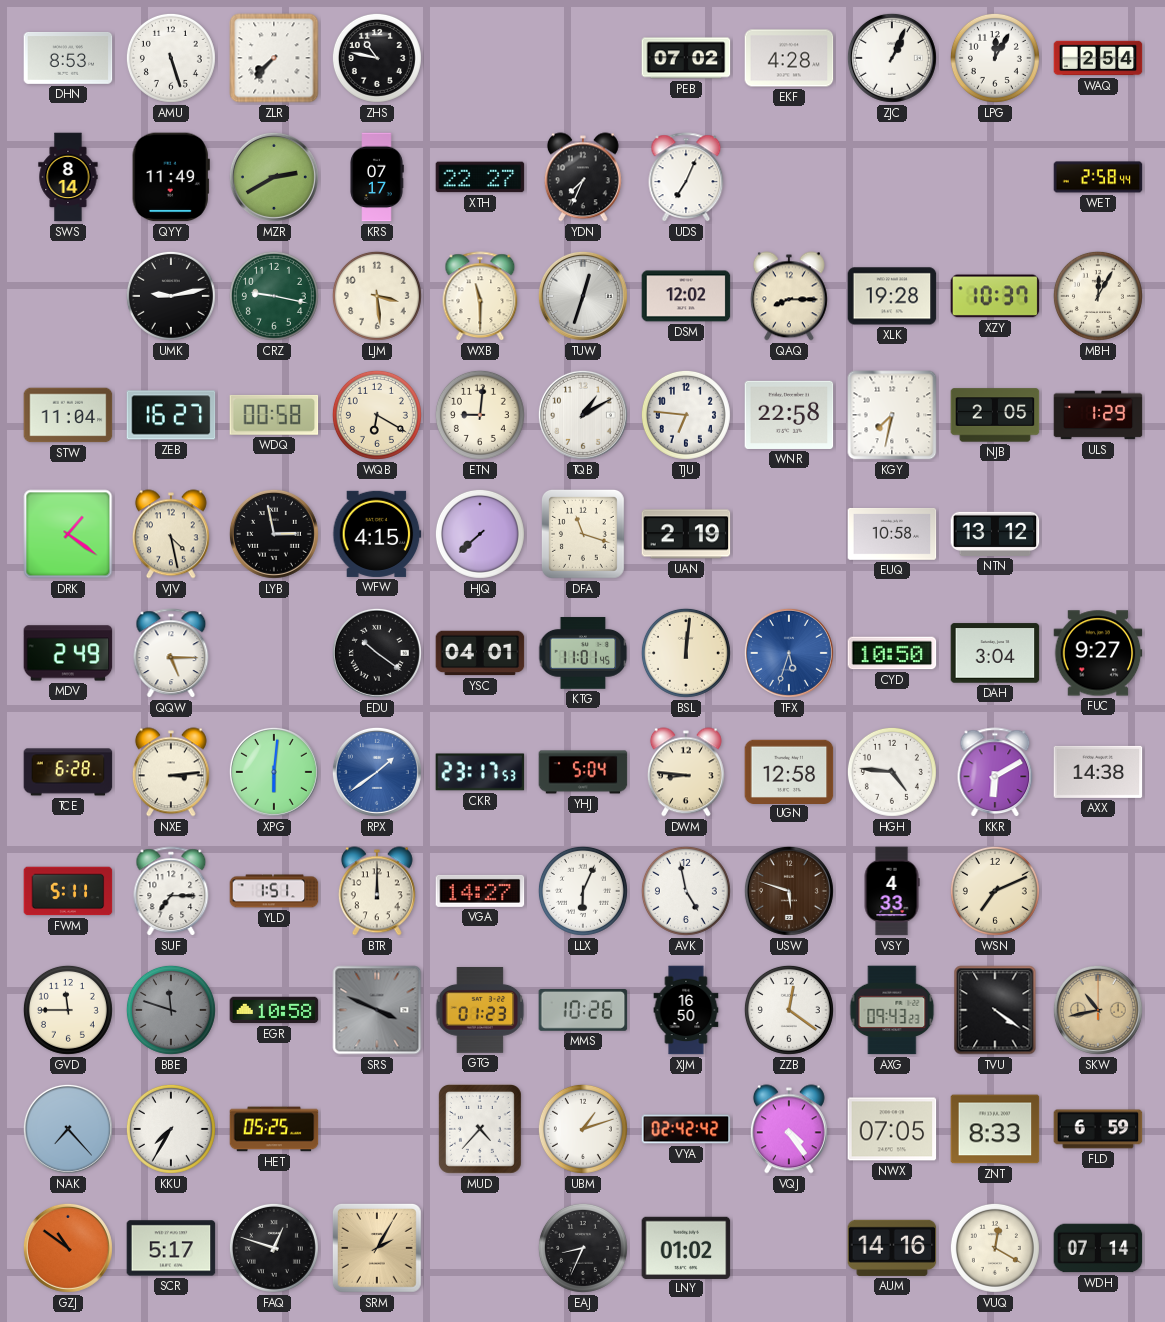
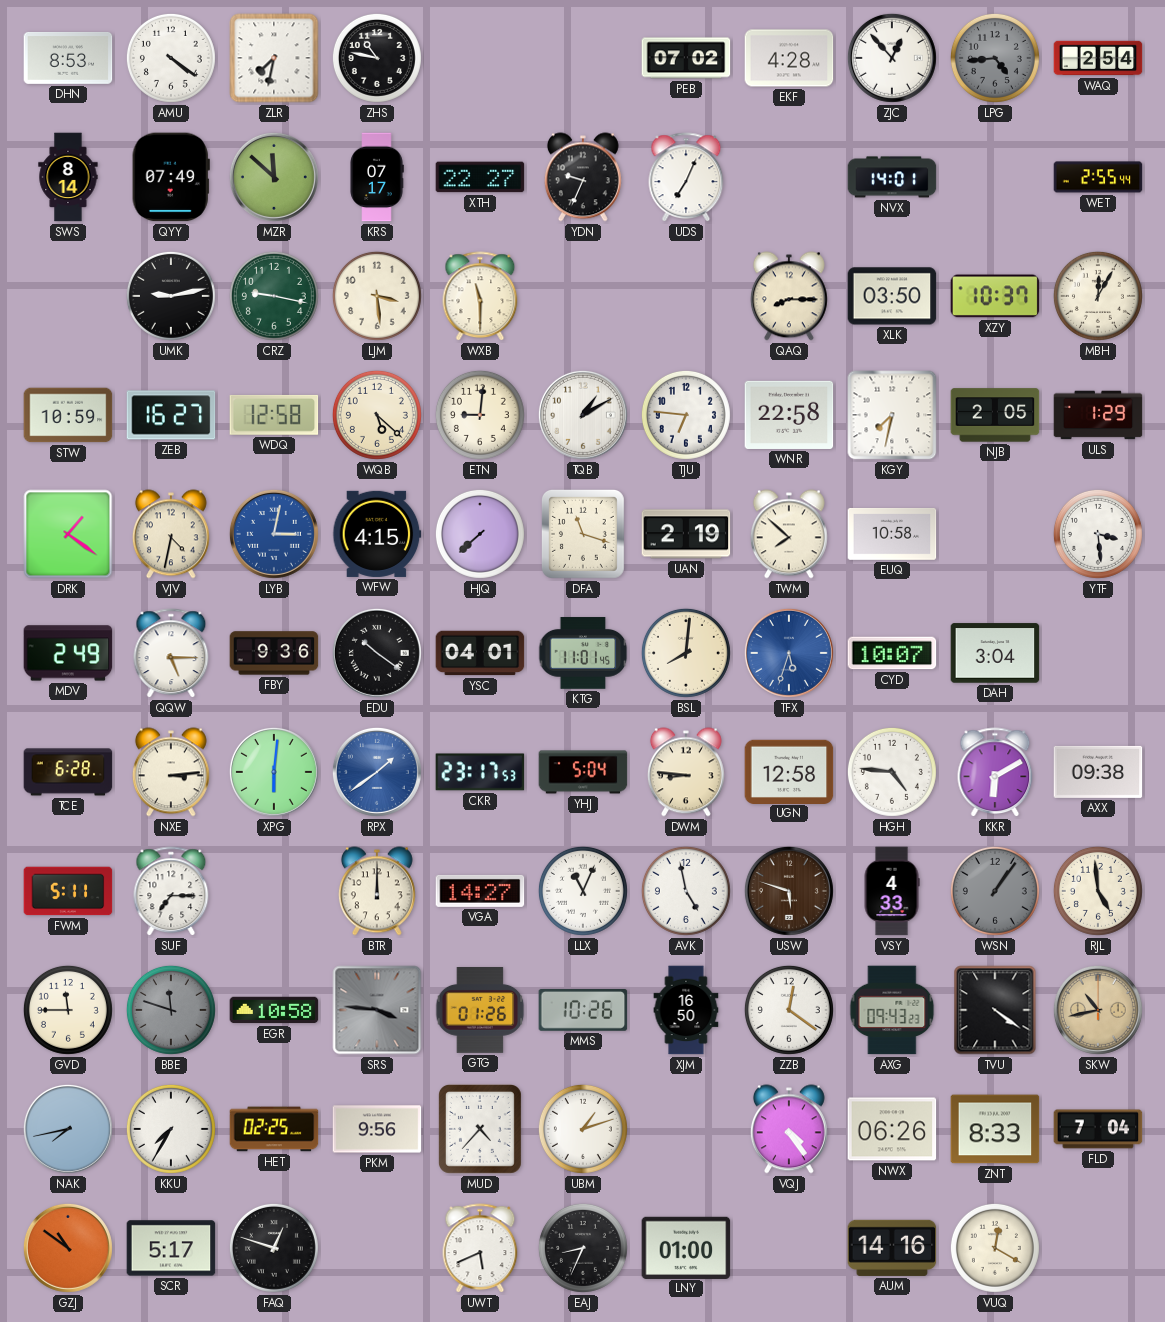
AMU: 5:27 -> 4:21 (171, 58)
ZLR: 7:37 -> 7:32 (274, 58)
ZJC: 1:04 -> 12:53 (892, 58)
LPG: 12:05 -> 4:44 (995, 58)
LPG dial: white -> grey (995, 58)
QYY: 11:49 -> 07:49 (171, 177)
MZR: 2:40 -> 11:52 (274, 177)
YDN: 7:34 -> 9:34 (583, 177)
NVX: none -> 14:01 (892, 177)
WET: 2:58 -> 2:55 (1098, 177)
TUW: 12:33 -> none (583, 296)
DSM: 12:02 -> none (686, 296)
XLK: 19:28 -> 03:50 (892, 296)
STW: 11:04 -> 10:59 (68, 415)
WDQ: 00:58 -> 12:58 (274, 415)
WQB: 6:20 -> 5:22 (377, 415)
VJV: 4:28 -> 4:32 (171, 534)
LYB: 2:58 -> 3:02 (274, 534)
LYB dial: black -> blue (274, 534)
TWM: none -> 7:52 (789, 534)
NTN: 13:12 -> none (995, 534)
YTF: none -> 3:29 (1098, 534)
FBY: none -> 9:36 (274, 653)
BSL: 12:01 -> 8:01 (686, 653)
CYD: 10:50 -> 10:07 (892, 653)
FUC: 9:27 -> none (1098, 653)
AXX: 14:38 -> 09:38 (1098, 772)
YLD: 1:51 -> none (274, 891)
LLX: 6:04 -> 11:04 (583, 891)
WSN: 7:11 -> 1:06 (995, 891)
WSN dial: cream -> grey (995, 891)
RJL: none -> 4:59 (1098, 891)
SRS: 3:49 -> 3:46 (377, 1010)
GTG: 01:23 -> 01:26 (480, 1011)
NAK: 7:23 -> 7:43 (68, 1129)
HET: 05:25 -> 02:25 (274, 1129)
PKM: none -> 9:56 (377, 1129)
VYA: 02:42 -> none (686, 1129)
NWX: 07:05 -> 06:26 (892, 1129)
FLD: 6:59 -> 7:04 (1098, 1129)
SRM: 2:05 -> none (377, 1248)
UWT: none -> 5:41 (480, 1249)
LNY: 01:02 -> 01:00 (686, 1247)
WDH: 07:14 -> none (1098, 1248)
